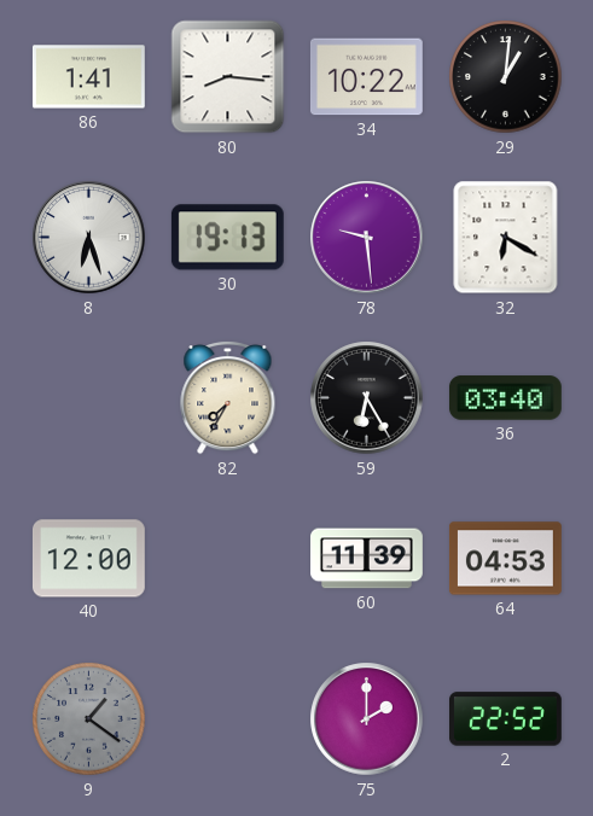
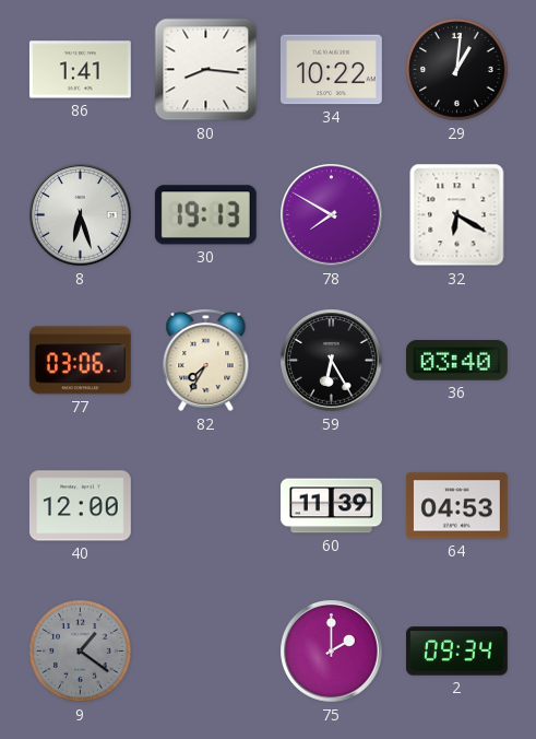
78: 9:29 -> 7:50 (332, 215)
77: none -> 03:06 (80, 361)
2: 22:52 -> 09:34 (457, 652)
